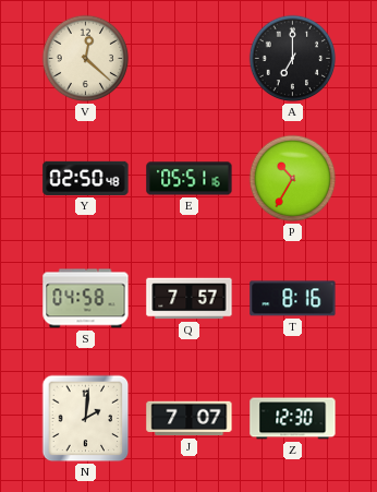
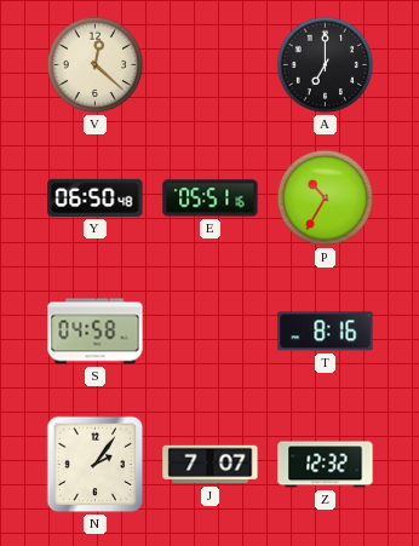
Y: 02:50 -> 06:50 (96, 197)
Q: 7:57 -> none (190, 299)
N: 2:01 -> 2:06 (96, 465)
Z: 12:30 -> 12:32 (326, 465)
